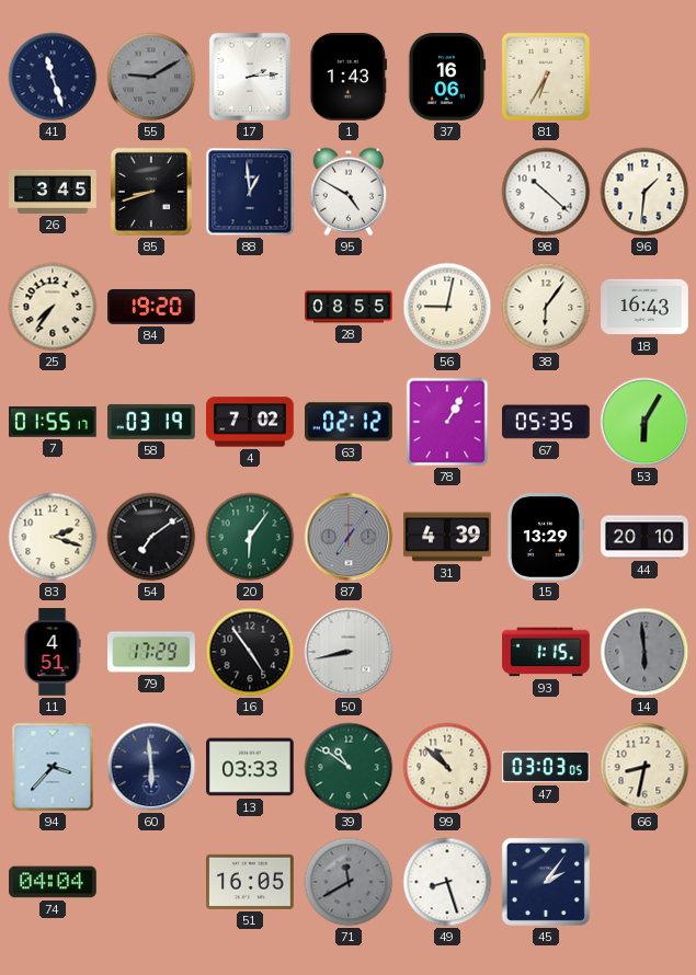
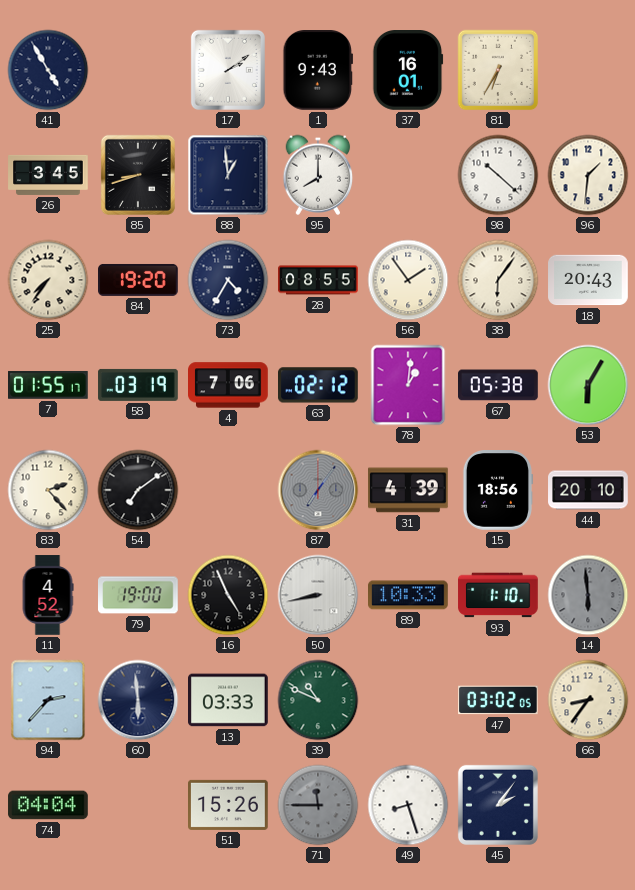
41: 11:27 -> 4:55 (48, 70)
55: 9:10 -> none (151, 77)
17: 2:14 -> 2:09 (228, 70)
1: 1:43 -> 9:43 (317, 71)
37: 16:06 -> 16:01 (408, 70)
95: 4:50 -> 8:00 (318, 175)
73: none -> 4:35 (228, 280)
56: 9:02 -> 1:54 (408, 280)
18: 16:43 -> 20:43 (588, 280)
4: 7:02 -> 7:06 (228, 385)
78: 1:05 -> 1:01 (408, 385)
67: 05:35 -> 05:38 (499, 385)
83: 2:18 -> 2:23 (48, 490)
20: 6:06 -> none (250, 537)
15: 13:29 -> 18:56 (497, 490)
11: 4:51 -> 4:52 (48, 595)
79: 17:29 -> 19:00 (139, 595)
16: 4:54 -> 4:56 (228, 595)
89: none -> 10:33 (409, 595)
93: 1:15 -> 1:10 (498, 595)
94: 3:37 -> 2:37 (48, 700)
39: 10:51 -> 10:49 (318, 700)
99: 10:52 -> none (447, 767)
47: 03:03 -> 03:02 (498, 700)
66: 8:32 -> 8:36 (588, 700)
51: 16:05 -> 15:26 (229, 805)
71: 11:40 -> 11:45 (318, 805)
